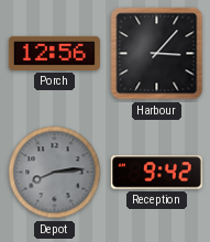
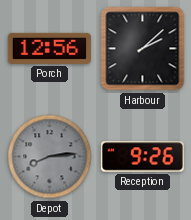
Harbour: 3:07 -> 2:08 (143, 49)
Reception: 9:42 -> 9:26 (142, 157)
